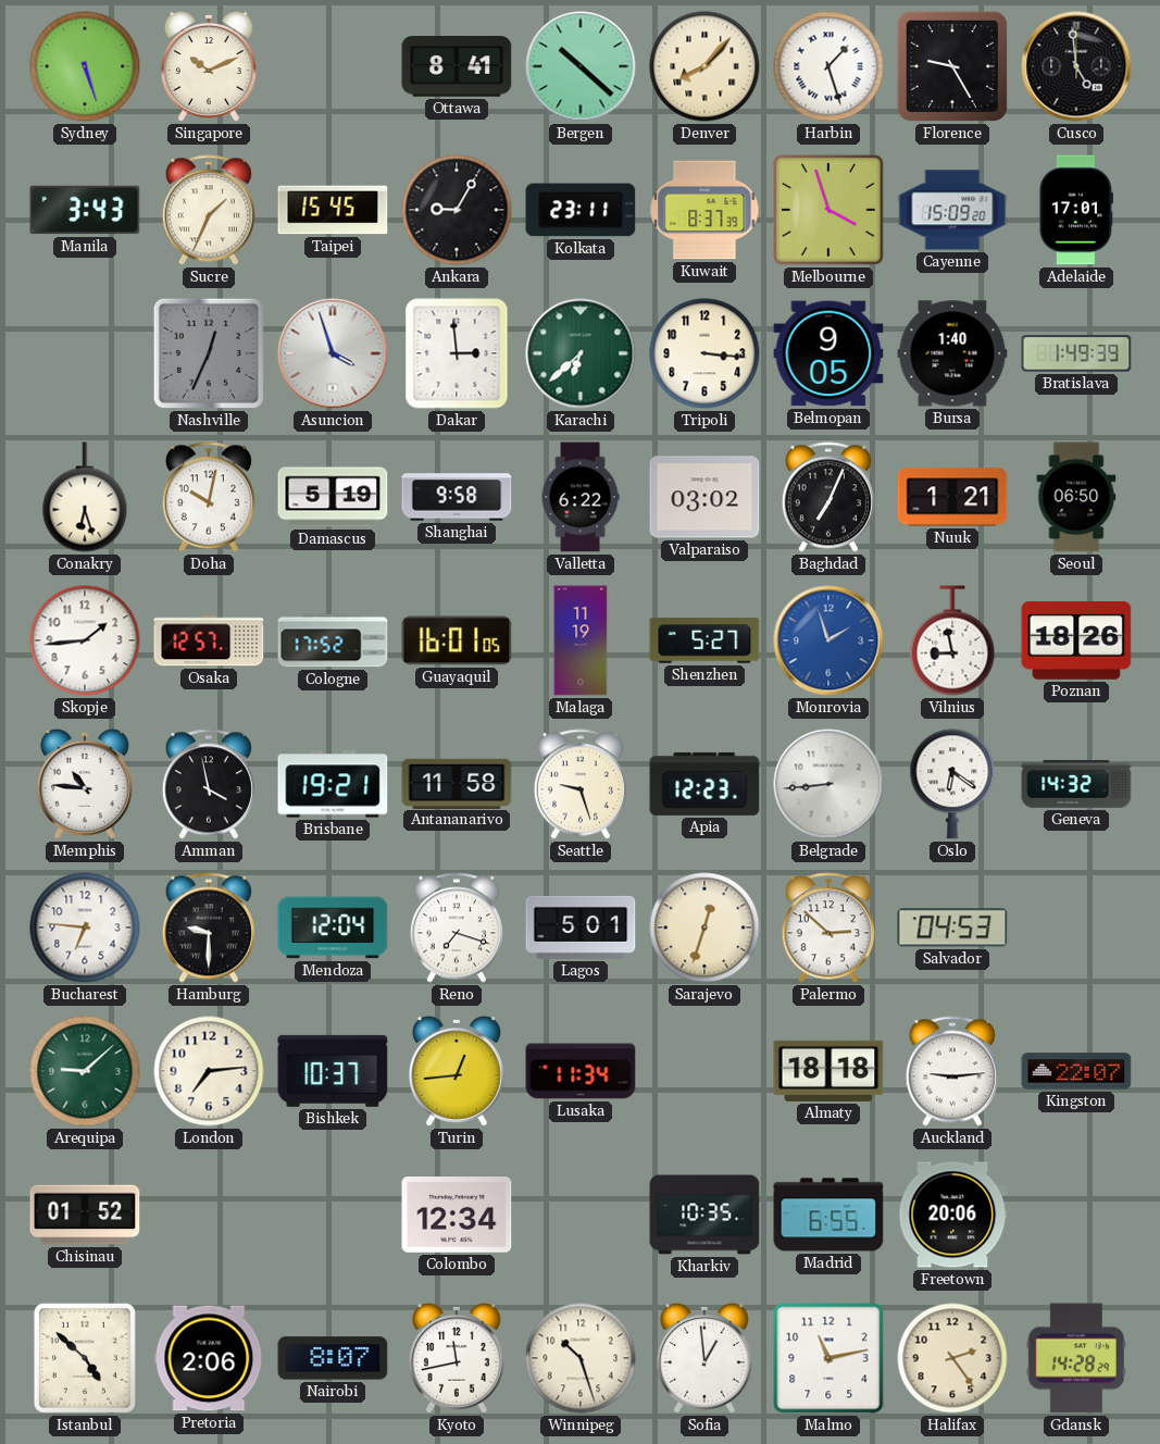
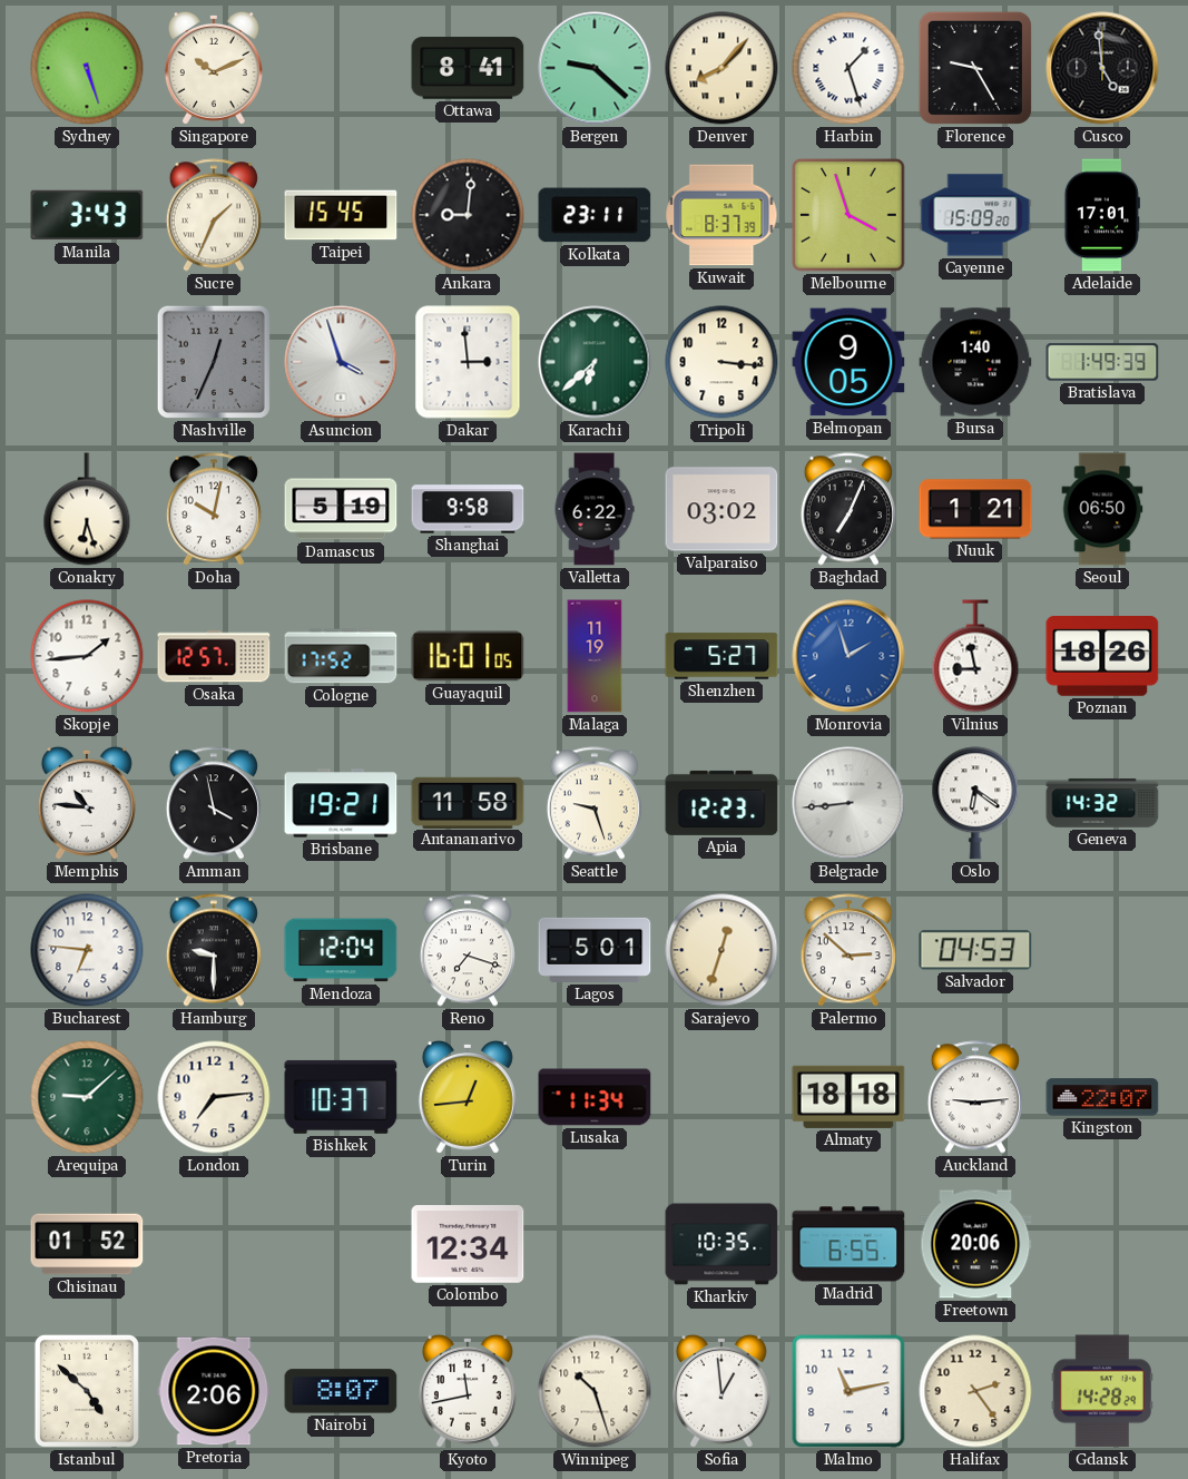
Bergen: 10:22 -> 9:22 (595, 68)
Ankara: 9:05 -> 9:01 (468, 215)
